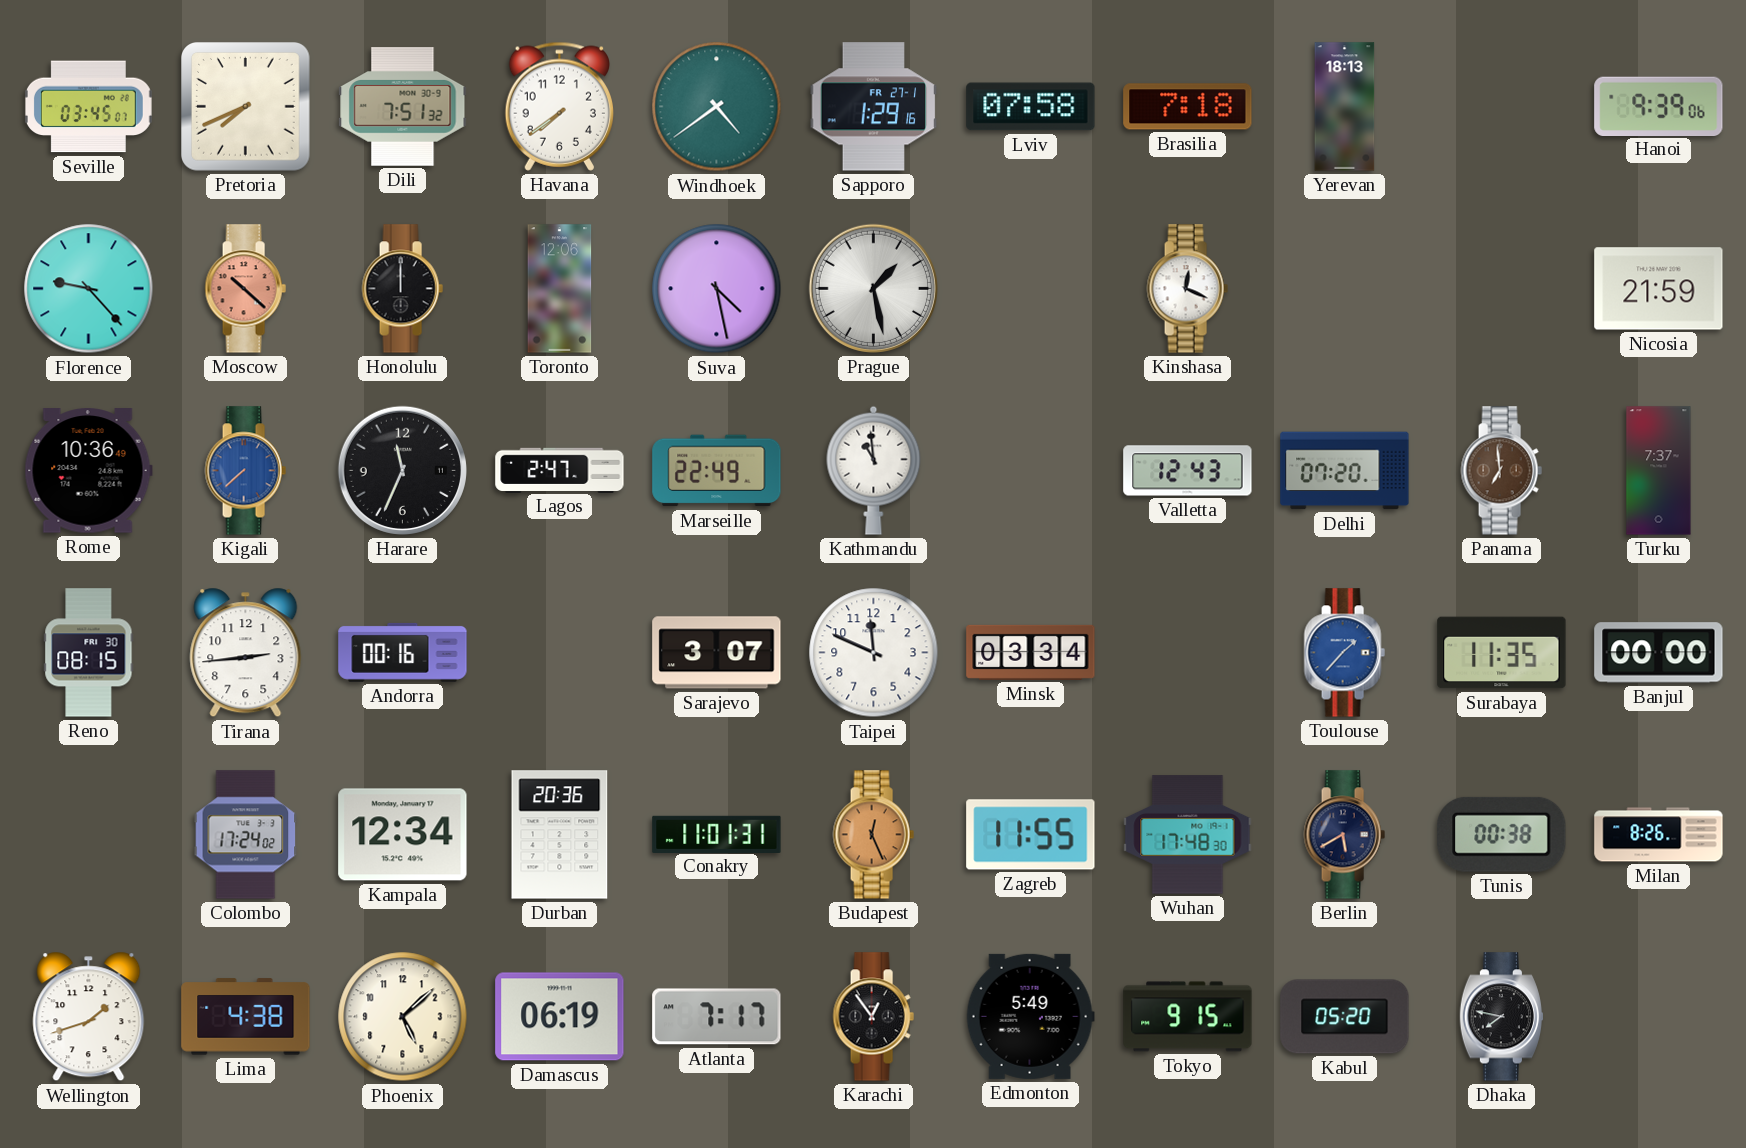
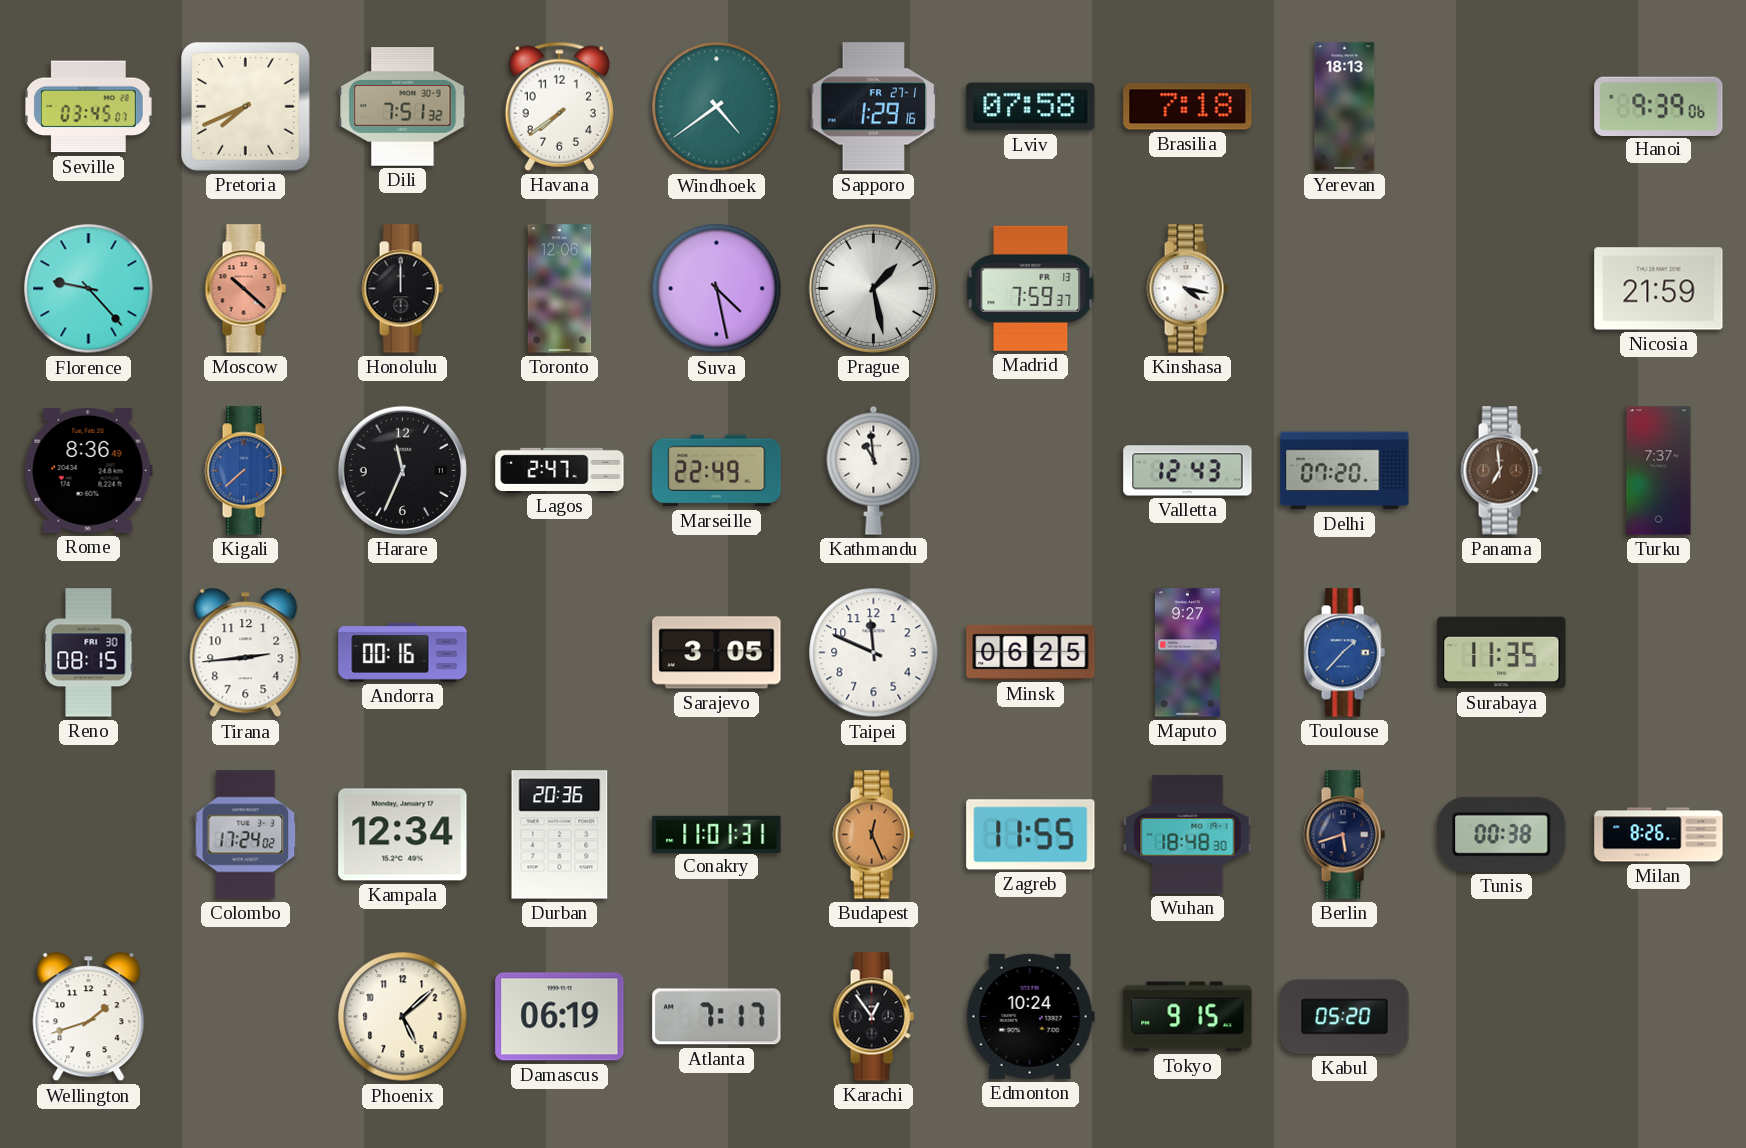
Madrid: none -> 7:59 (1031, 288)
Kinshasa: 12:19 -> 4:17 (1187, 289)
Rome: 10:36 -> 8:36 (88, 471)
Sarajevo: 3:07 -> 3:05 (717, 653)
Minsk: 03:34 -> 06:25 (1031, 652)
Maputo: none -> 9:27 (1187, 653)
Banjul: 00:00 -> none (1659, 653)
Wuhan: 17:48 -> 18:48 (1188, 835)
Berlin: 5:40 -> 5:42 (1344, 835)
Lima: 4:38 -> none (246, 1017)
Edmonton: 5:49 -> 10:24 (1030, 1016)
Dhaka: 7:47 -> none (1501, 1017)
